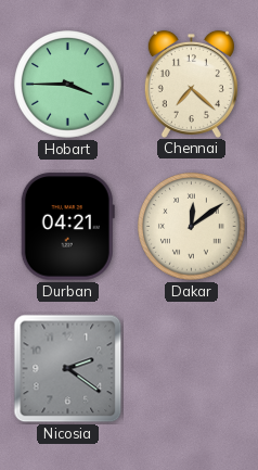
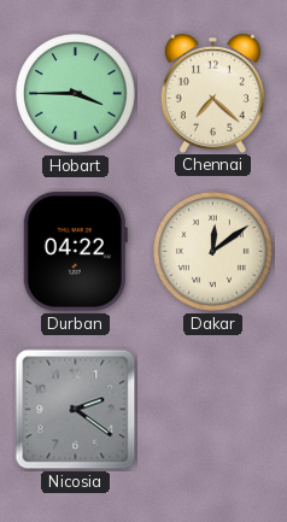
Durban: 04:21 -> 04:22 (75, 252)
